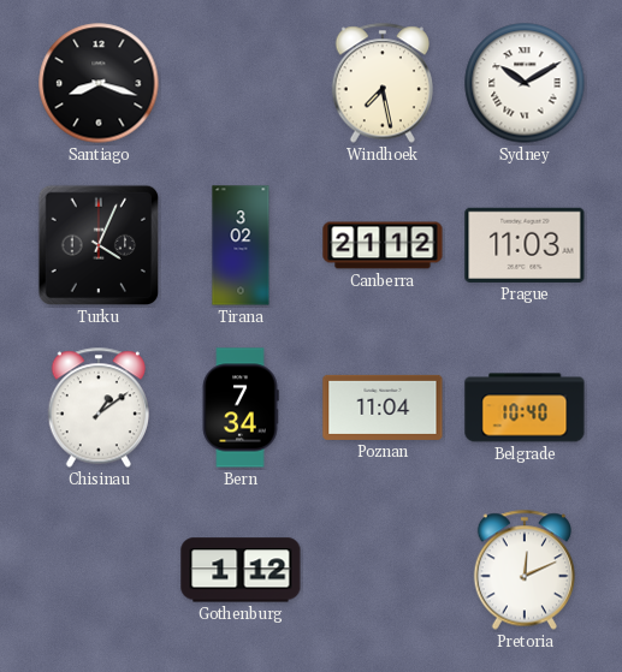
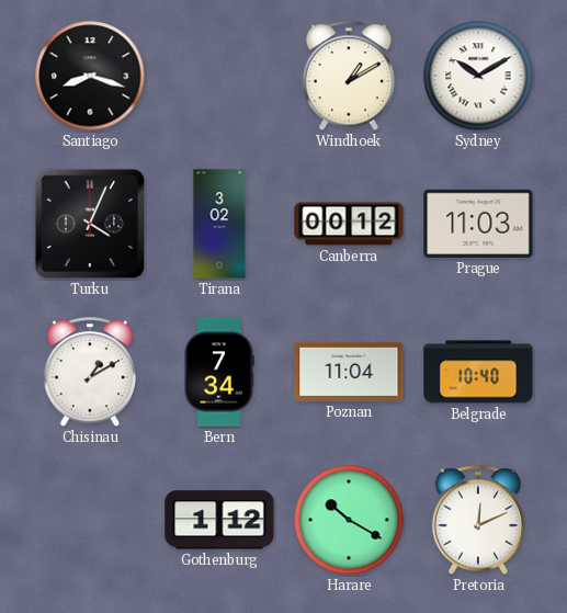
Windhoek: 7:28 -> 1:10 (348, 76)
Canberra: 21:12 -> 00:12 (349, 224)
Chisinau: 1:09 -> 1:10 (89, 372)
Harare: none -> 10:20 (349, 520)
